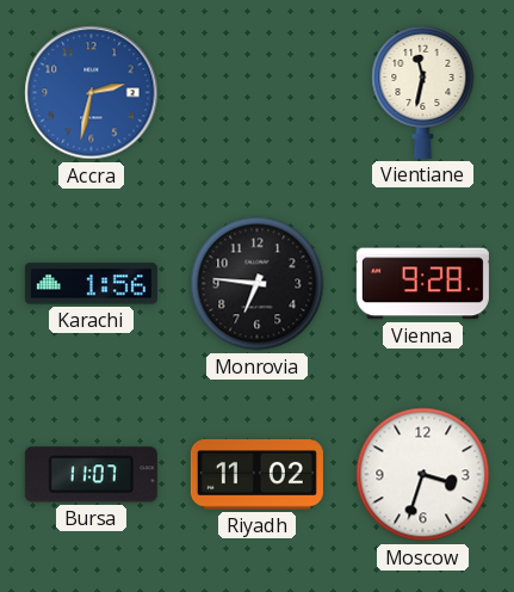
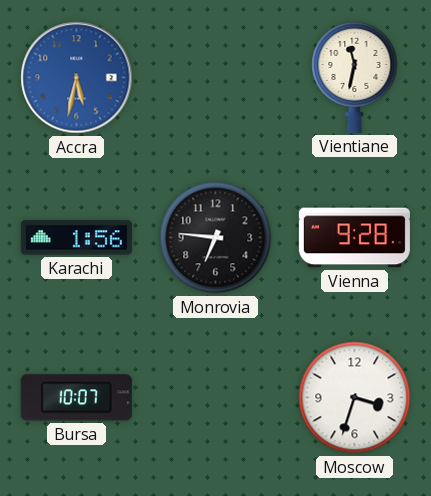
Accra: 2:32 -> 5:32 (77, 78)
Bursa: 11:07 -> 10:07 (76, 398)
Riyadh: 11:02 -> none (256, 475)
